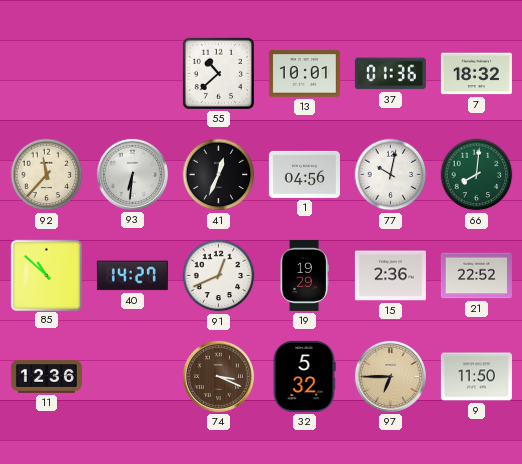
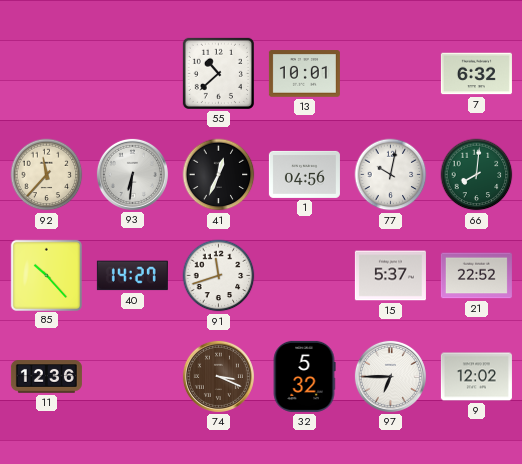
37: 01:36 -> none (390, 74)
7: 18:32 -> 6:32 (476, 74)
85: 10:52 -> 10:23 (46, 275)
91: 12:41 -> 11:42 (219, 276)
19: 19:29 -> none (304, 275)
15: 2:36 -> 5:37 (390, 276)
97 dial: champagne -> white (390, 376)
9: 11:50 -> 12:02 (476, 377)
